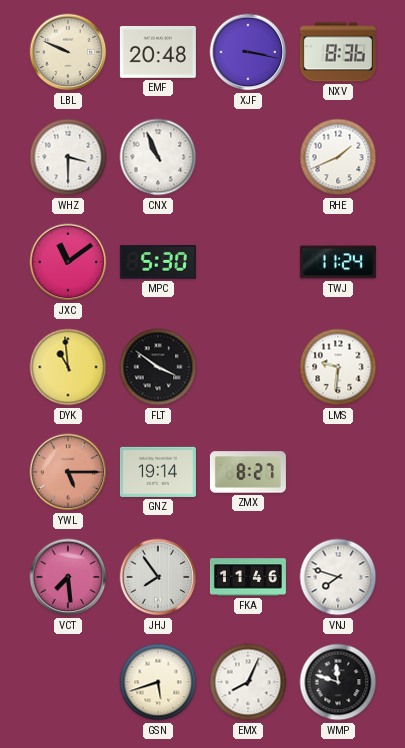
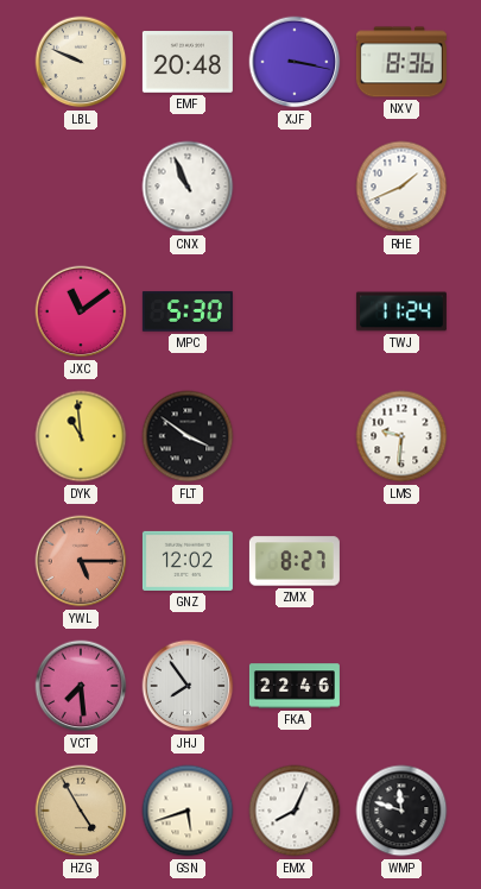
WHZ: 3:30 -> none (68, 157)
GNZ: 19:14 -> 12:02 (188, 561)
FKA: 11:46 -> 22:46 (295, 686)
VNJ: 7:48 -> none (338, 577)
HZG: none -> 4:55 (81, 811)
